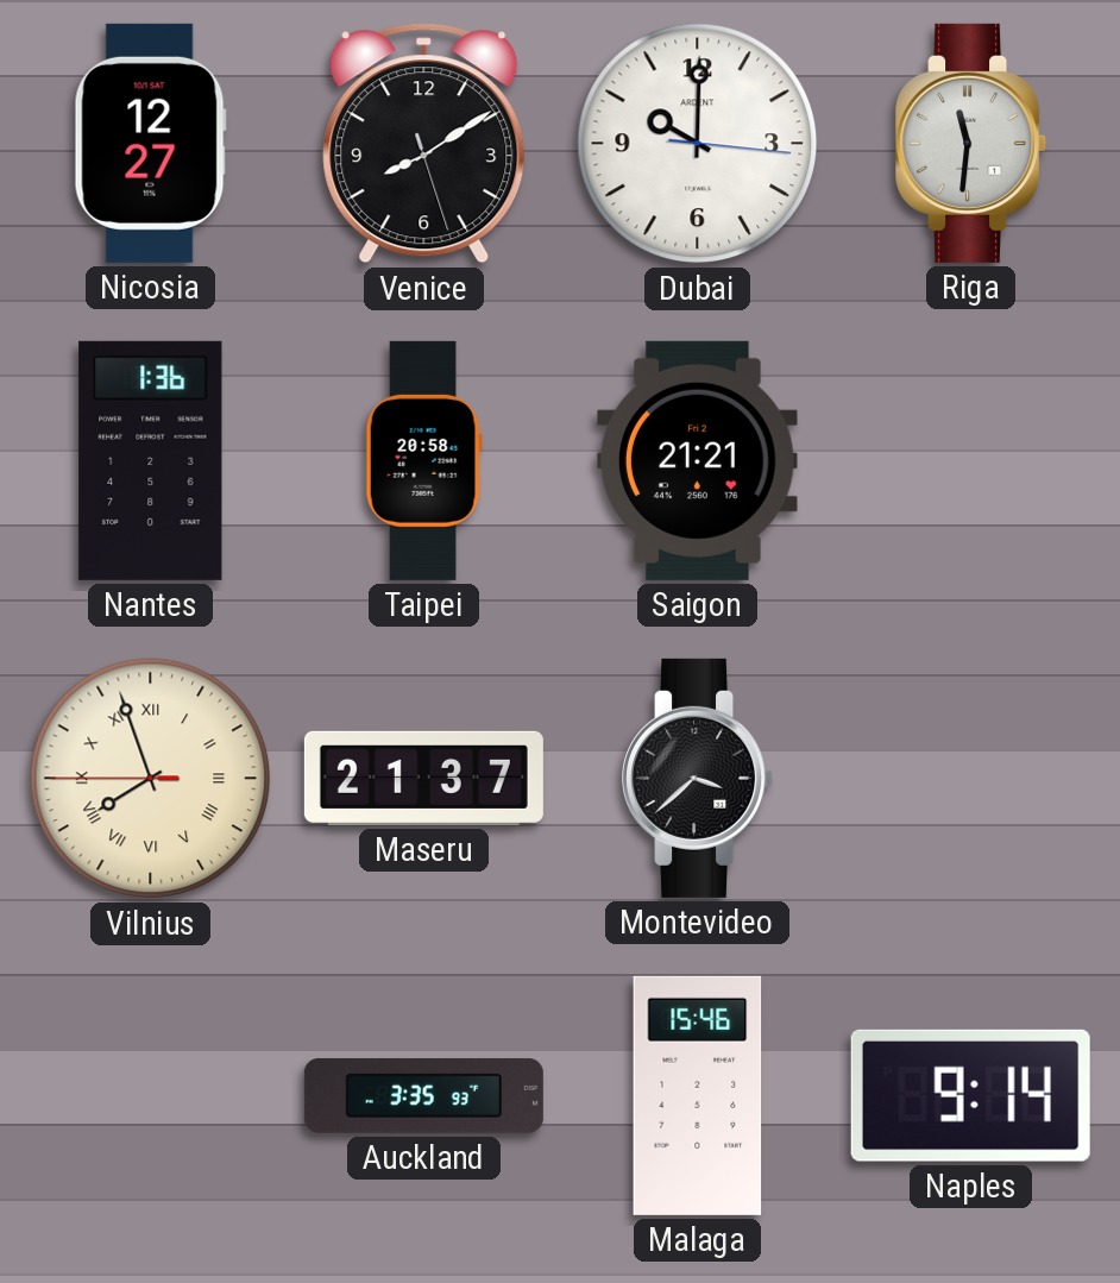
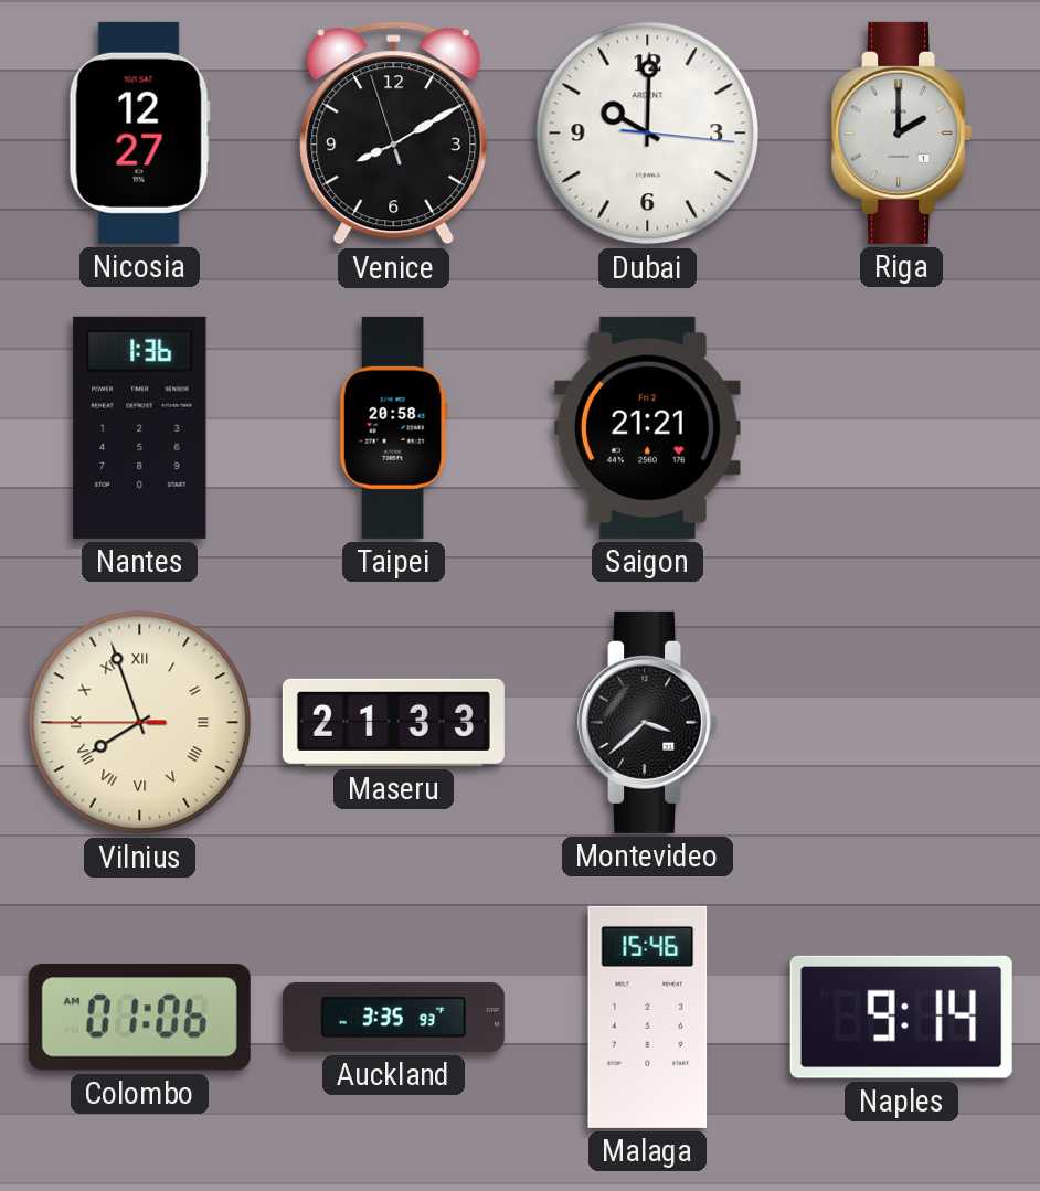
Venice: 8:09:27 -> 8:09:57 (394, 134)
Riga: 11:31 -> 2:00 (902, 132)
Maseru: 21:37 -> 21:33 (393, 722)
Colombo: none -> 01:06 (139, 1018)
